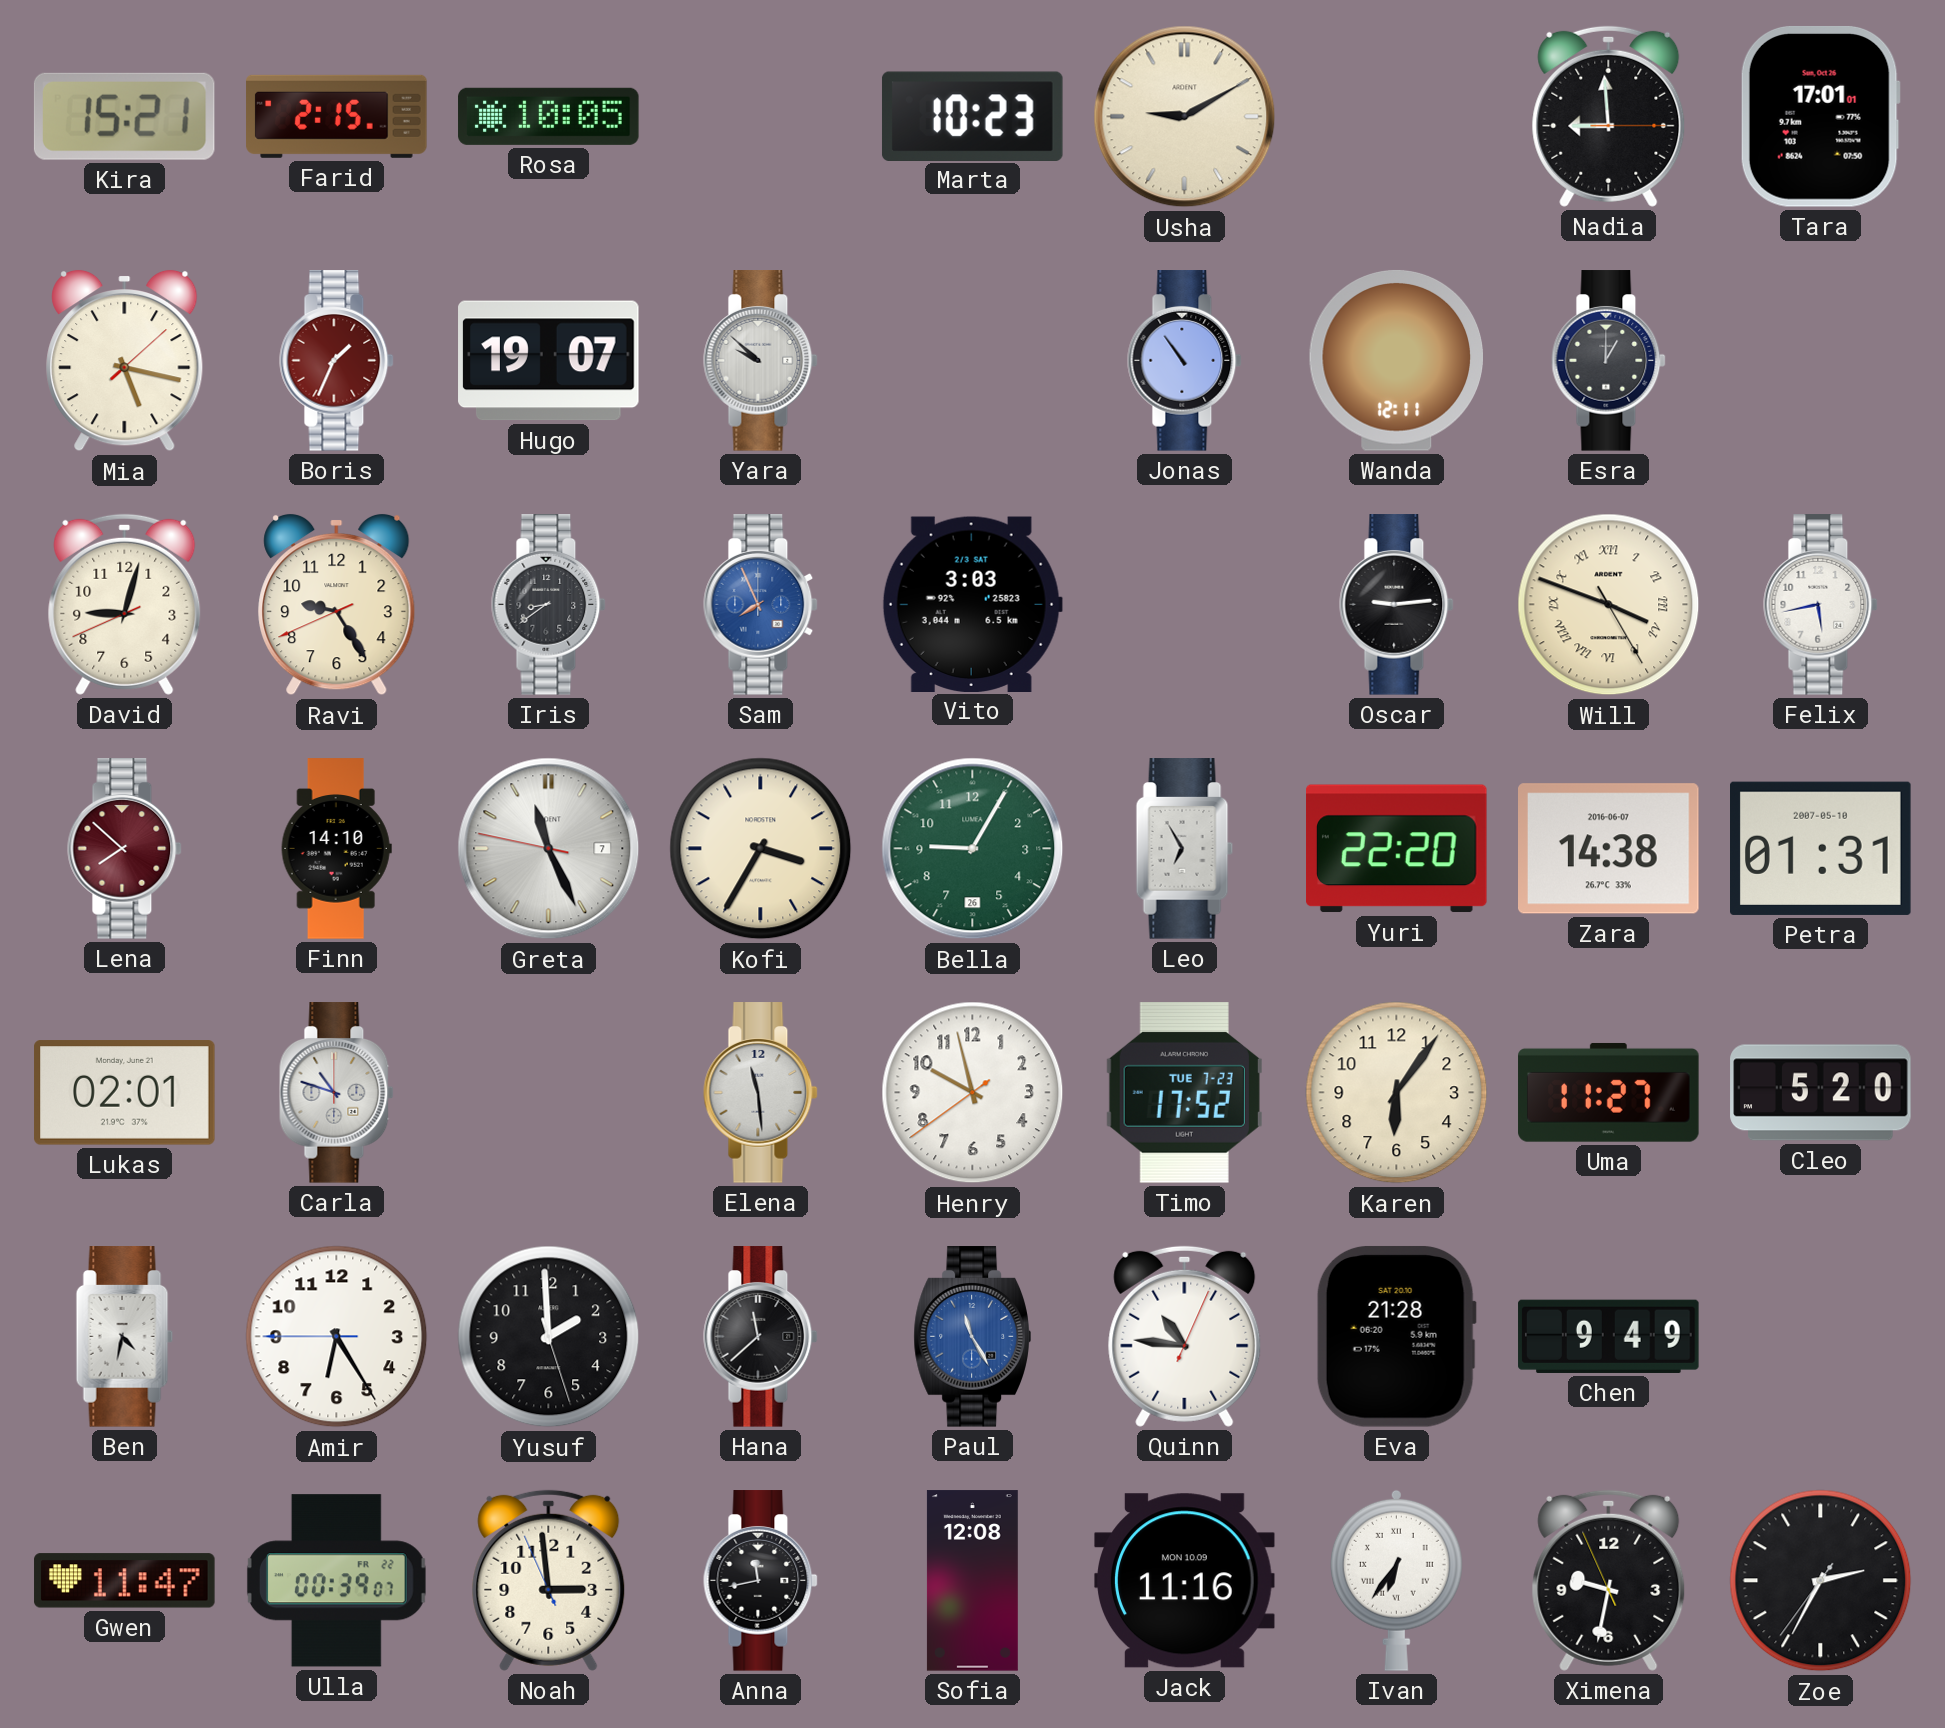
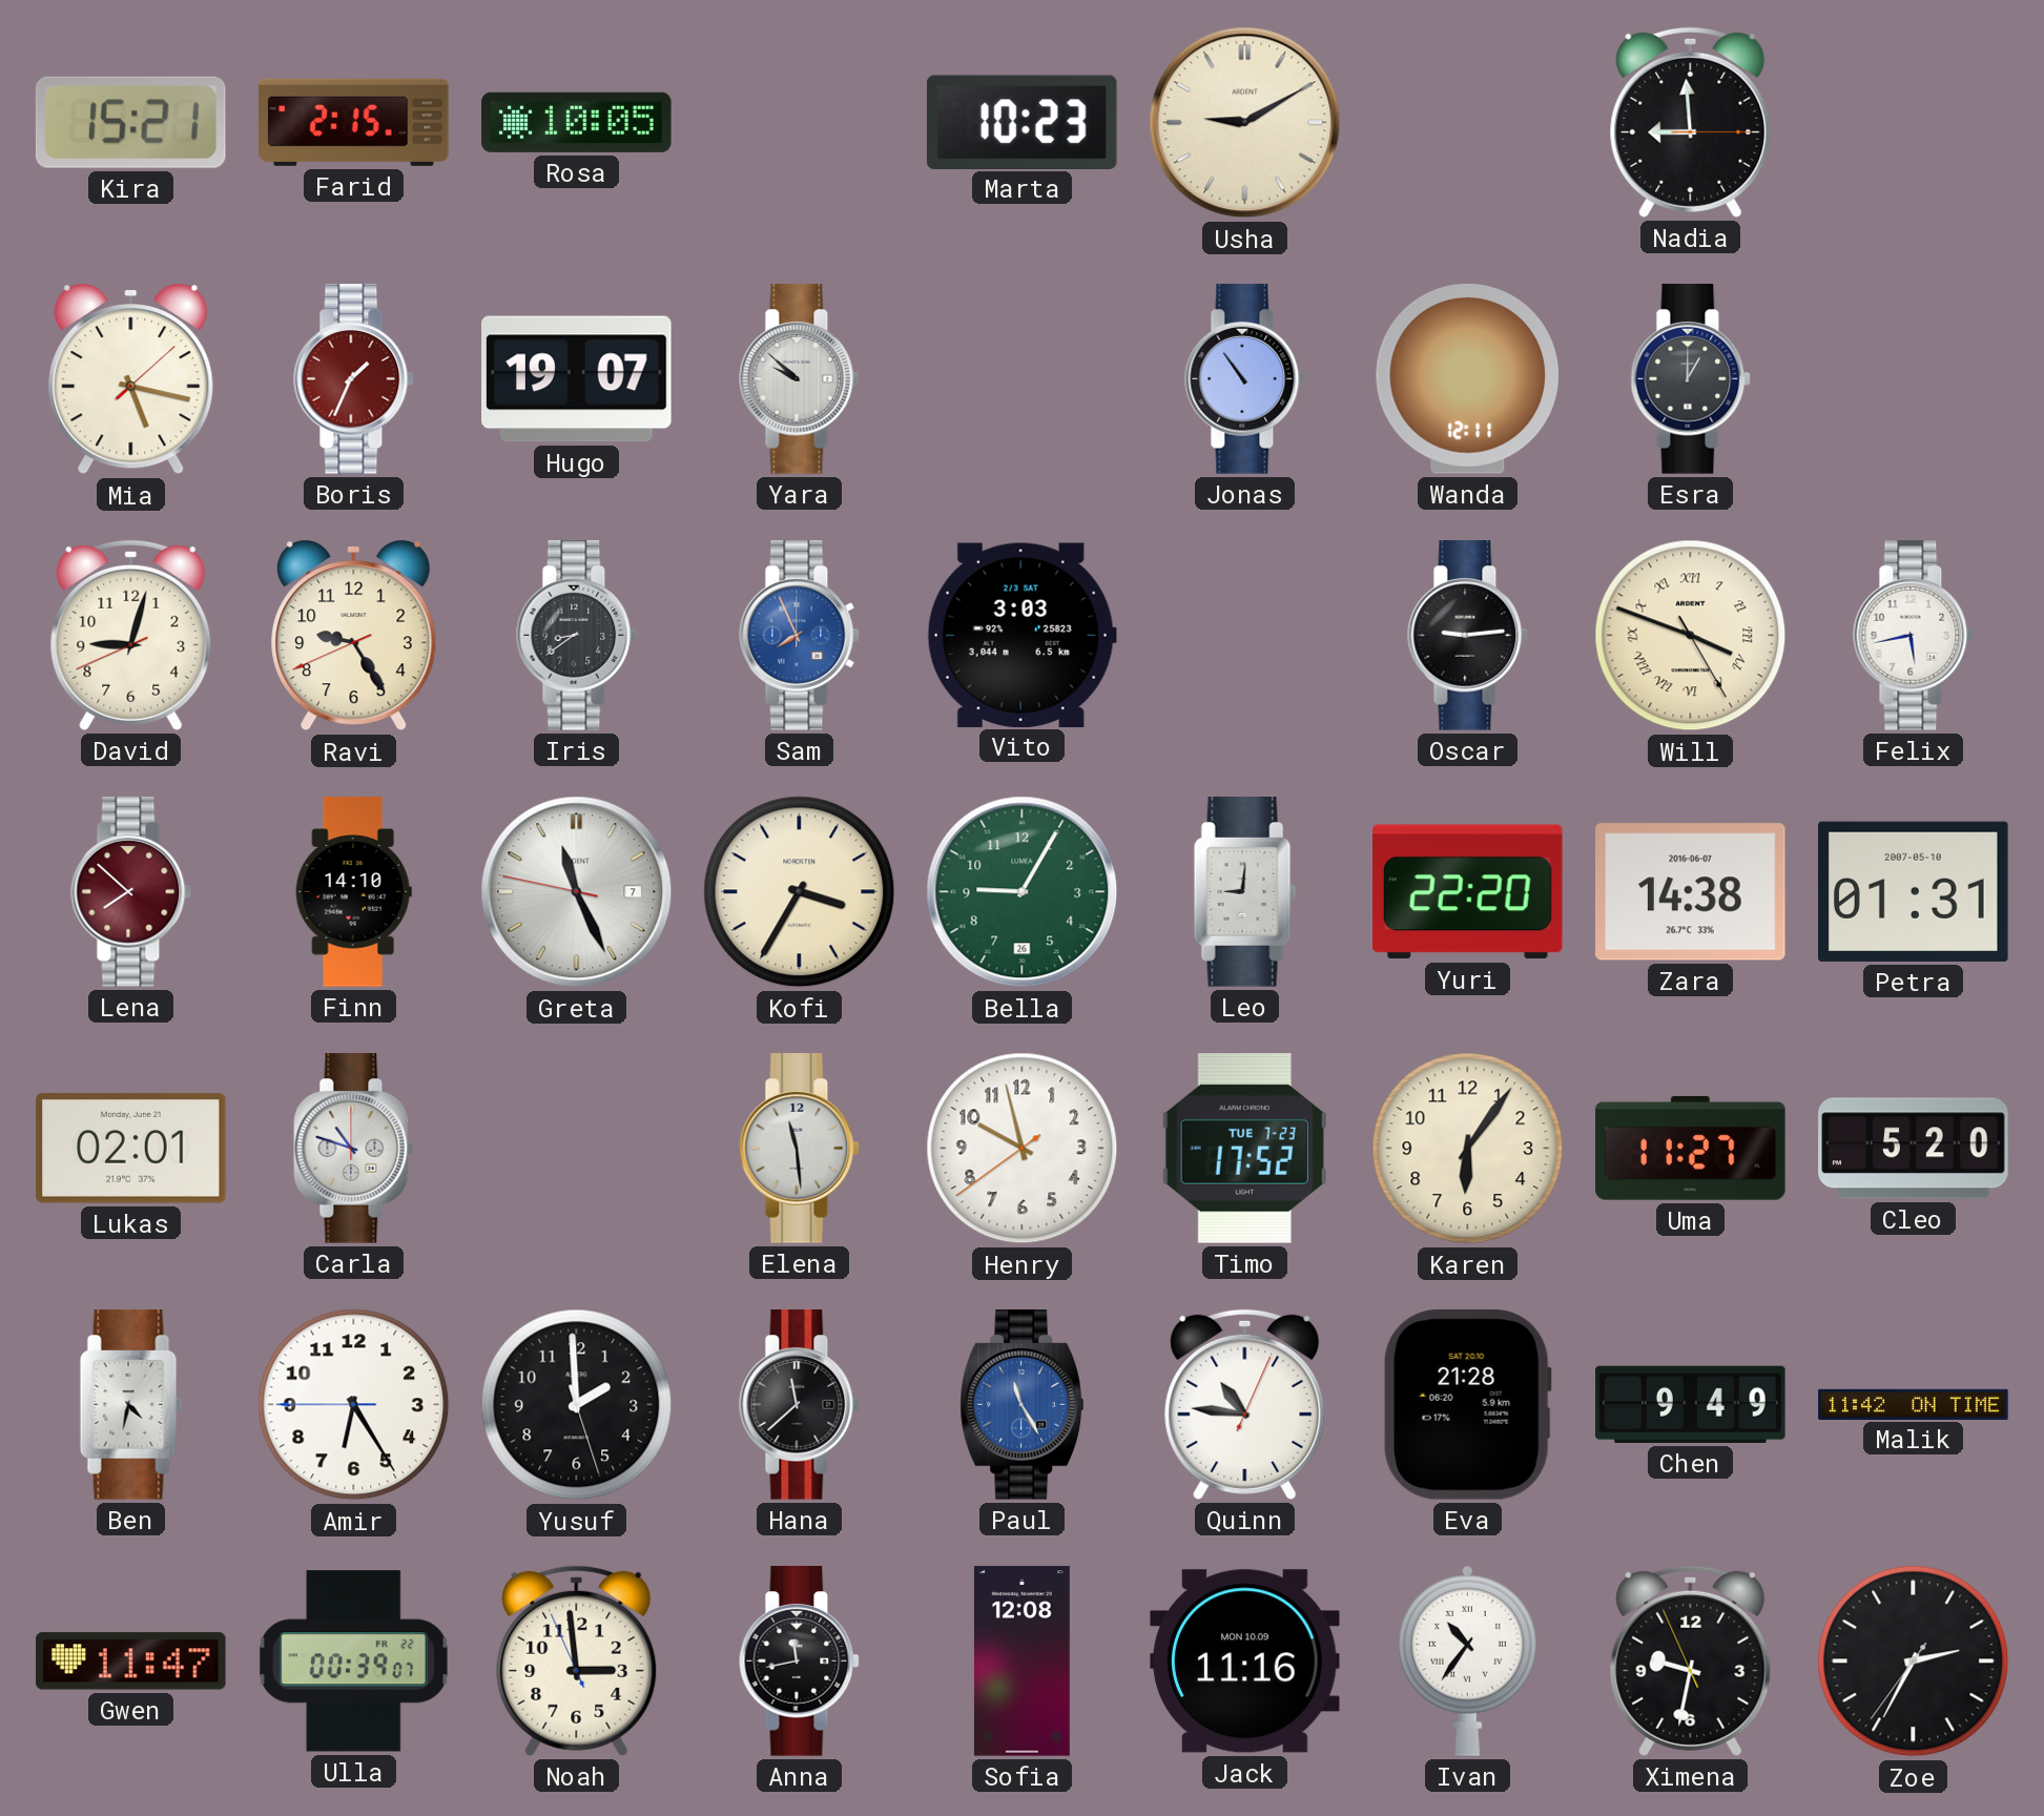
Tara: 17:01 -> none (1820, 116)
Leo: 6:55 -> 9:01 (1245, 892)
Malik: none -> 11:42 (1914, 1404)
Ivan: 6:36 -> 10:36 (1467, 1660)
